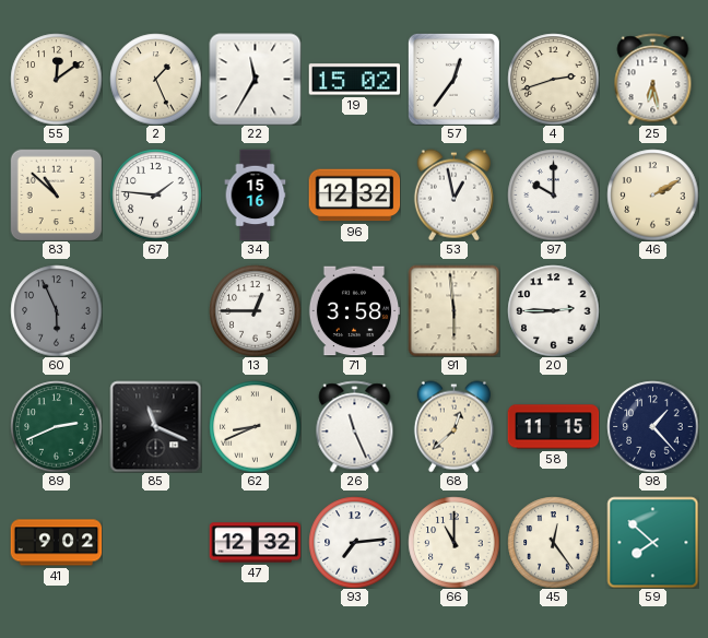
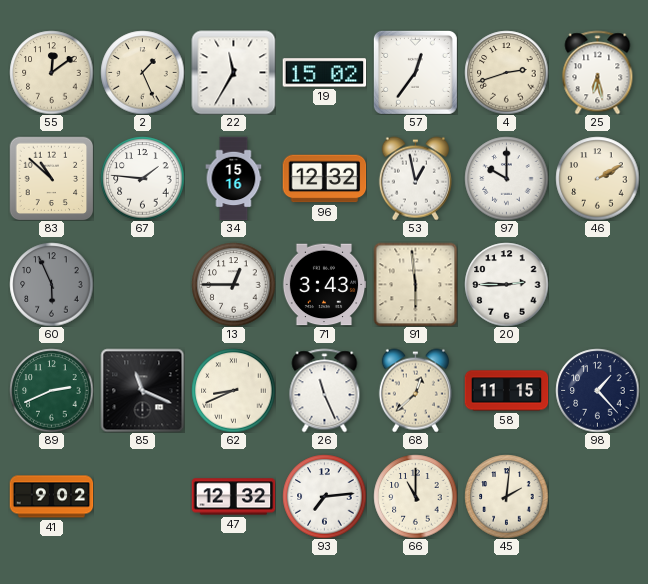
71: 3:58 -> 3:43 (324, 285)
45: 12:24 -> 2:01 (506, 496)
59: 7:52 -> none (652, 542)
